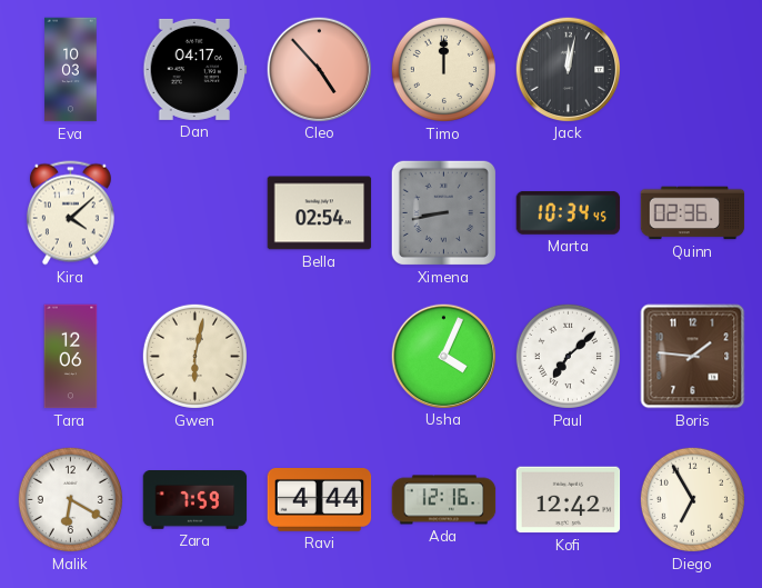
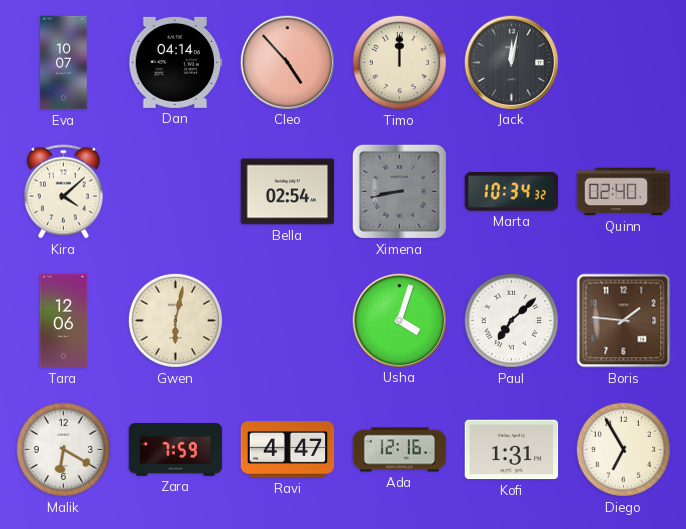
Eva: 10:03 -> 10:07 (64, 63)
Dan: 04:17 -> 04:14 (176, 62)
Marta: 10:34:45 -> 10:34:32 (512, 191)
Quinn: 02:36 -> 02:40 (624, 192)
Usha: 4:04 -> 4:03 (399, 320)
Ravi: 4:44 -> 4:47 (288, 450)
Kofi: 12:42 -> 1:31 (512, 450)
